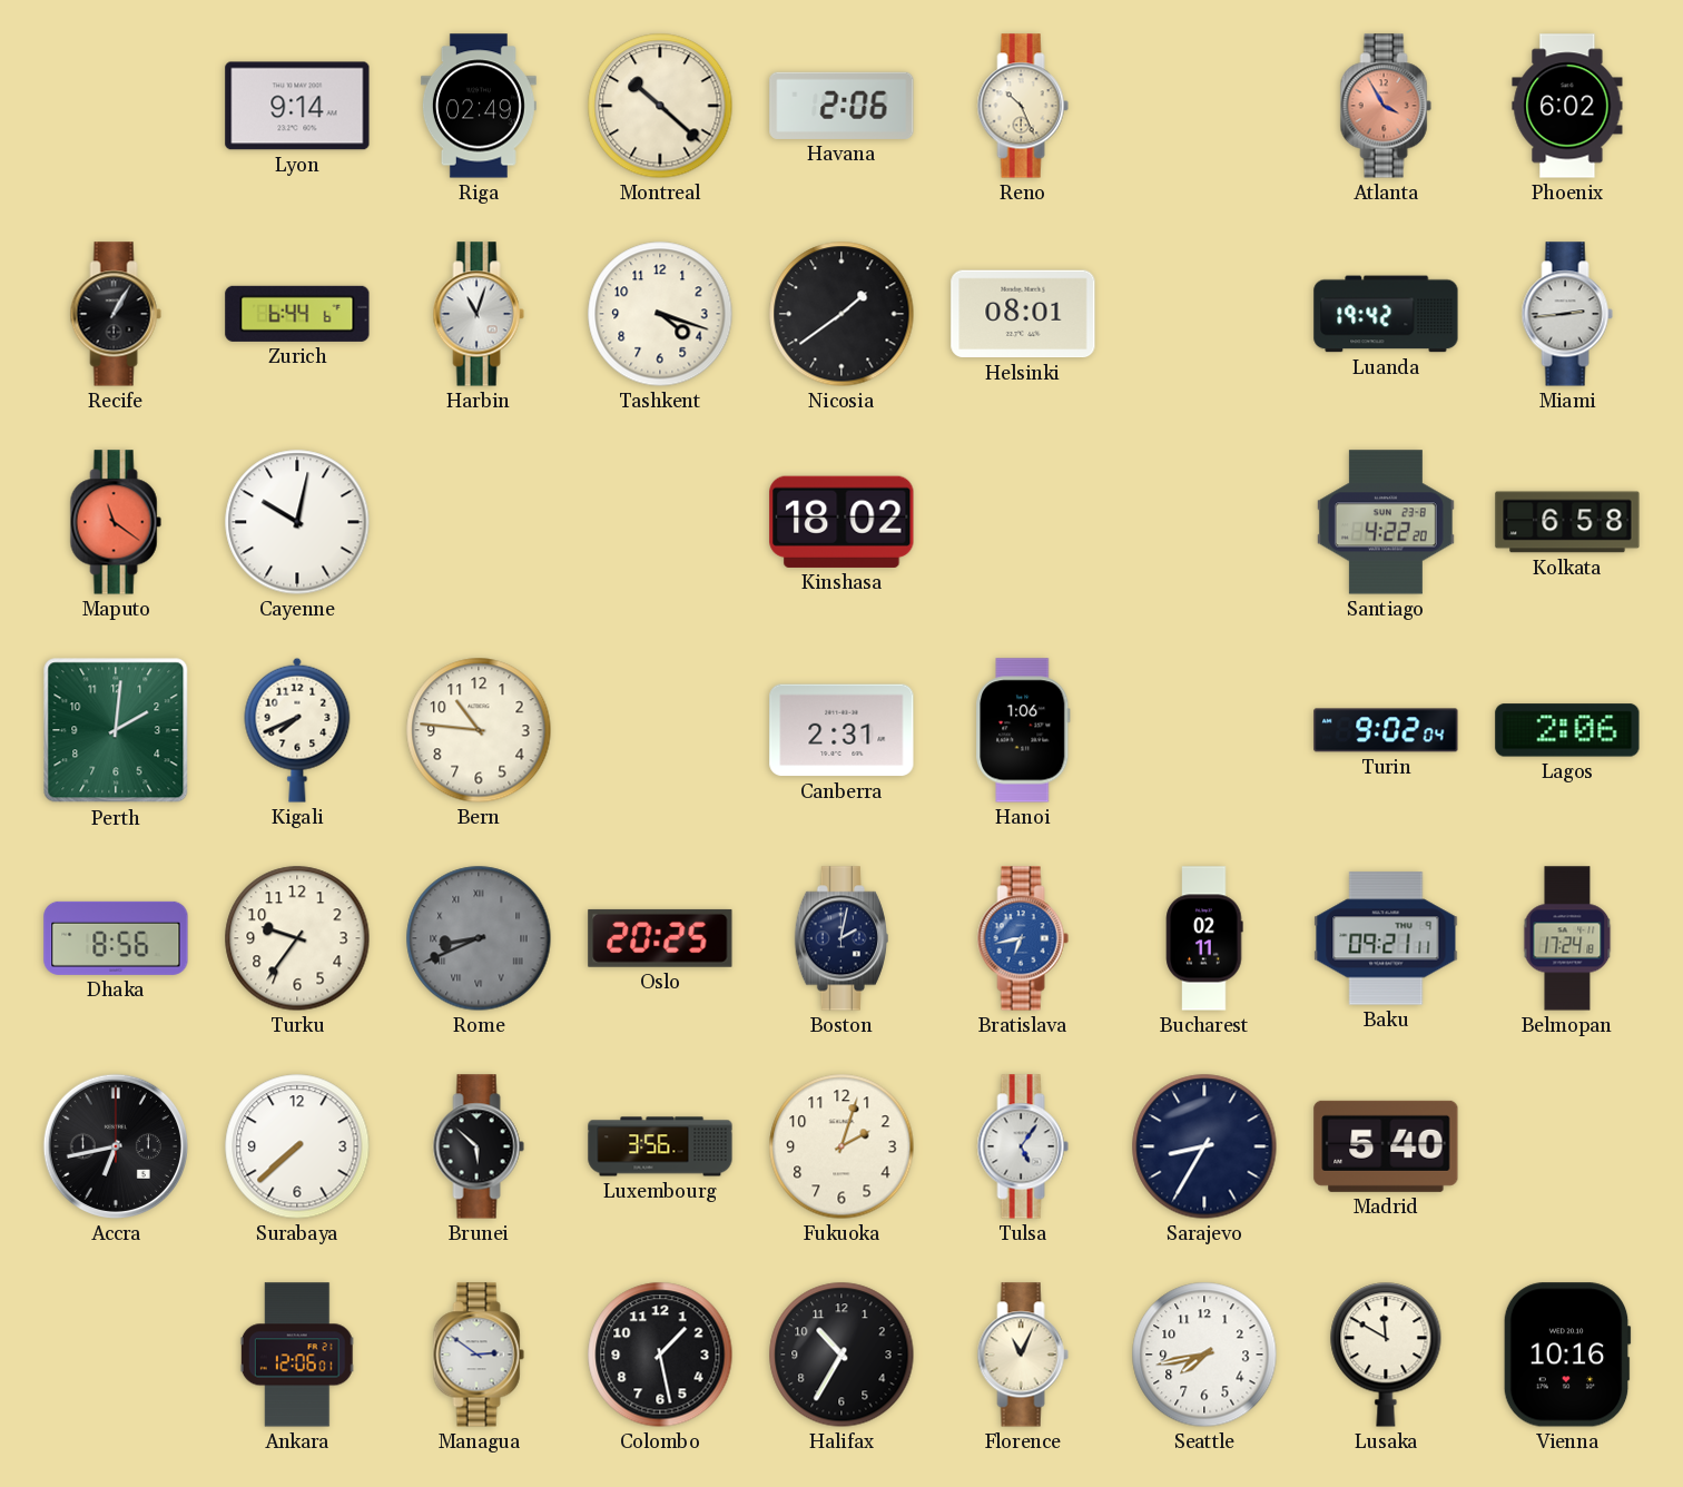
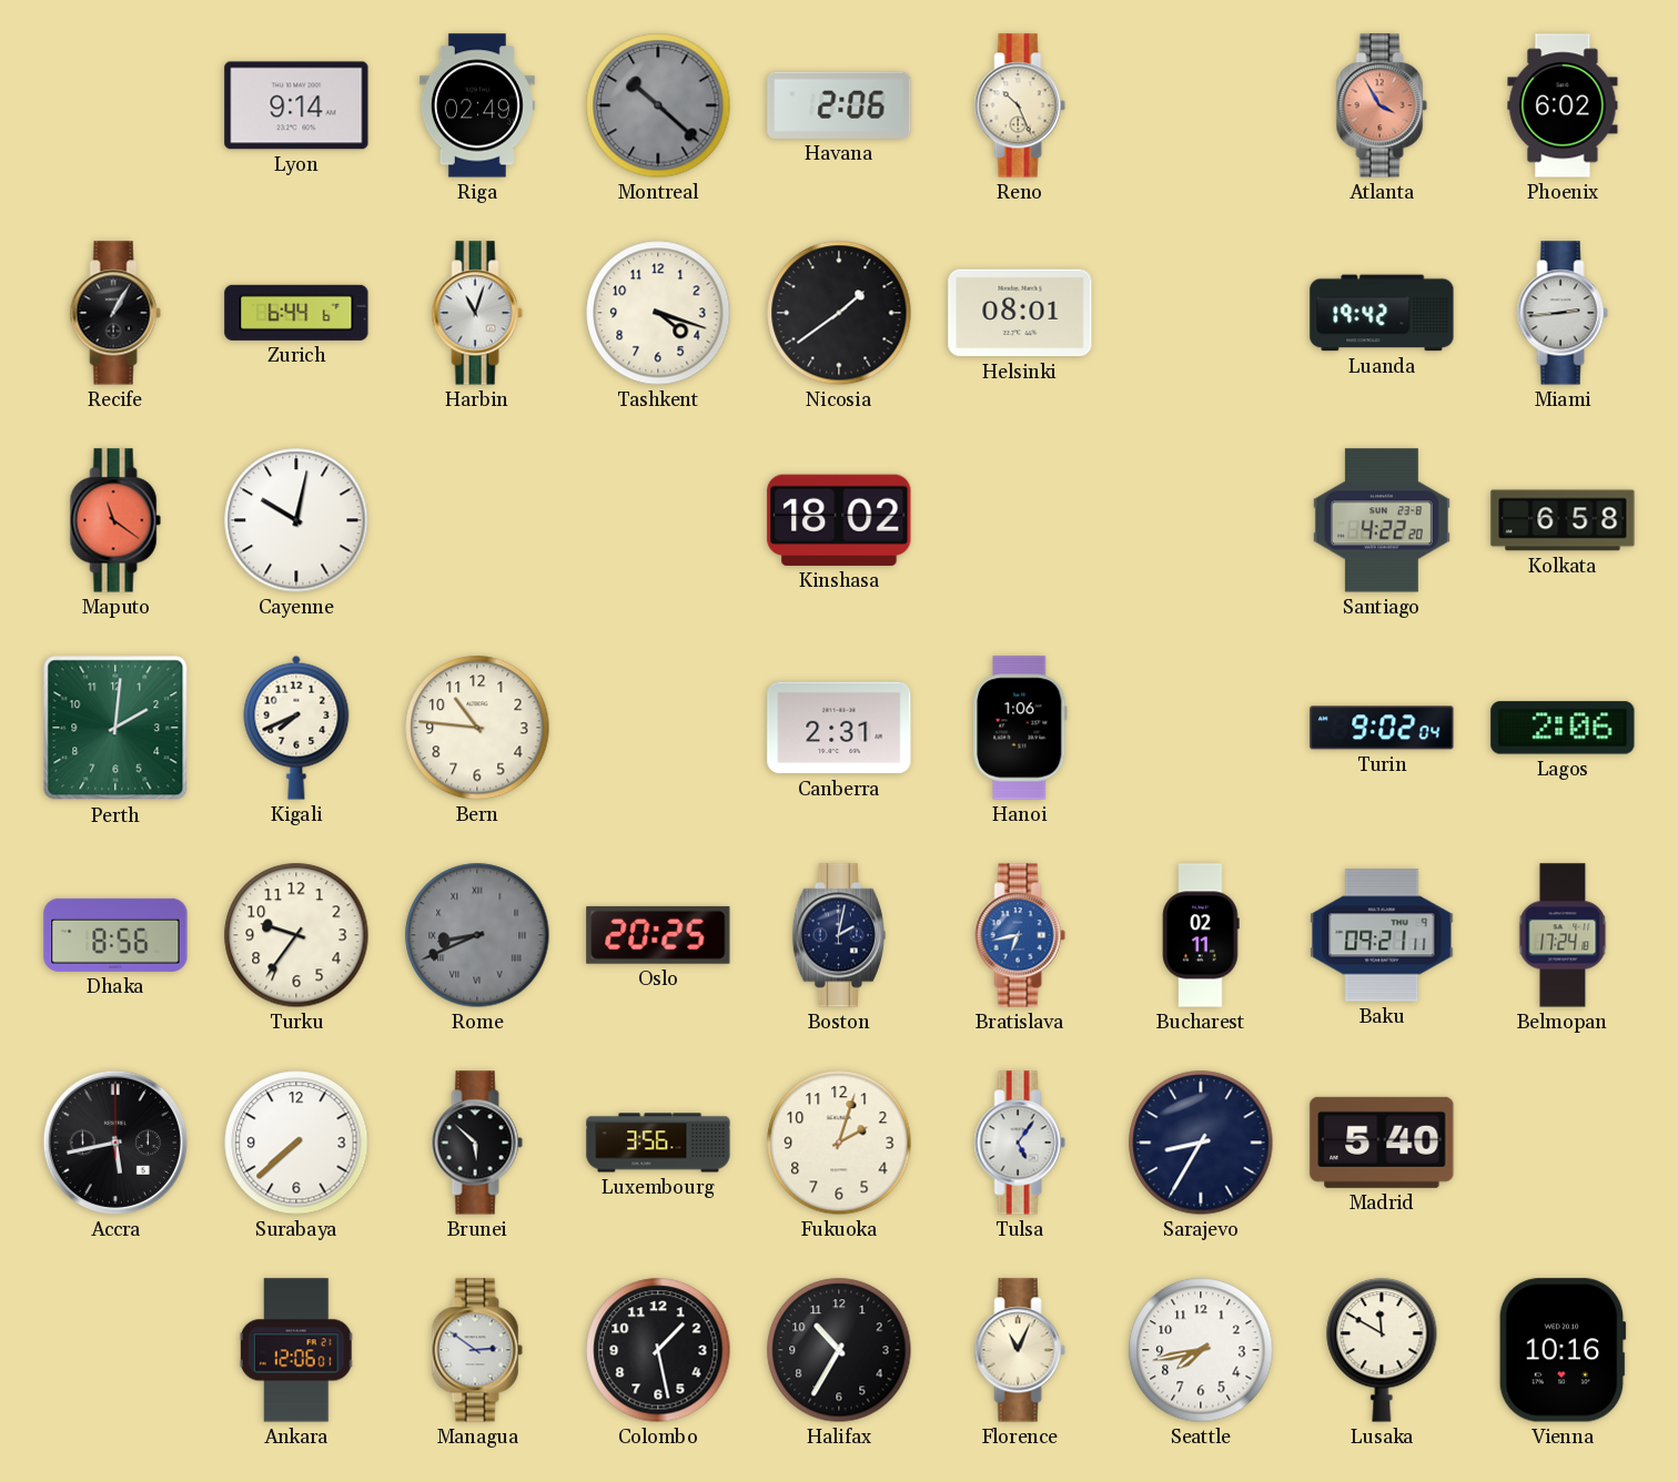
Montreal dial: cream -> grey (658, 105)
Accra: 6:43 -> 5:43 (115, 1143)
